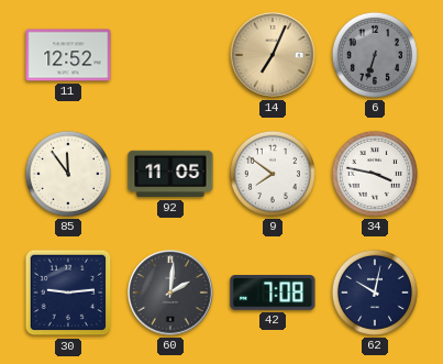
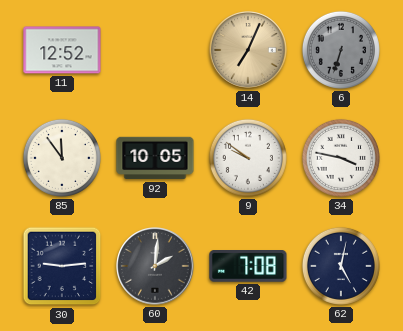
92: 11:05 -> 10:05 (155, 158)
9: 7:51 -> 9:51 (248, 158)
62: 10:02 -> 5:02 (341, 266)
